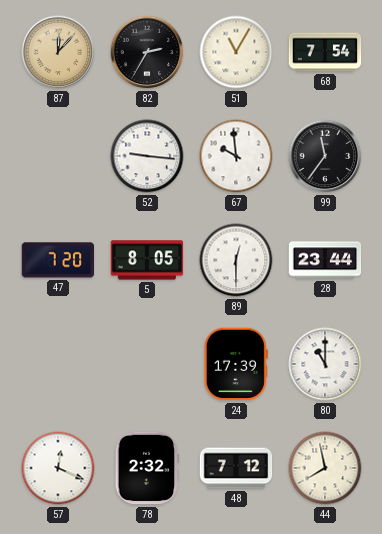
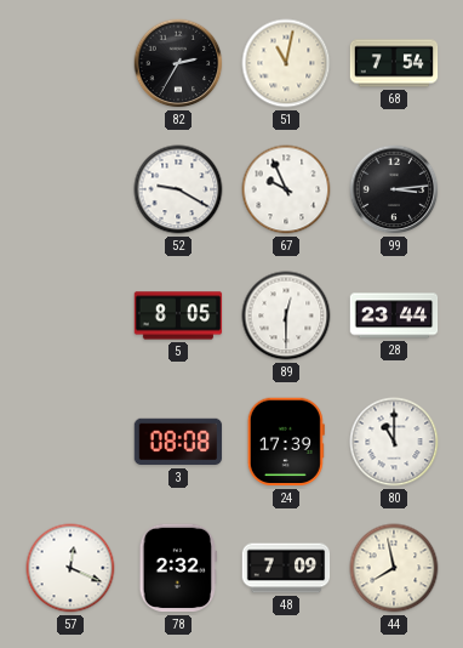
87: 12:07 -> none (58, 52)
51: 11:05 -> 11:02 (286, 63)
52: 9:16 -> 9:20 (178, 189)
67: 9:59 -> 9:56 (286, 189)
99: 11:36 -> 3:14 (394, 189)
47: 7:20 -> none (58, 260)
3: none -> 08:08 (178, 442)
48: 7:12 -> 7:09 (286, 568)
